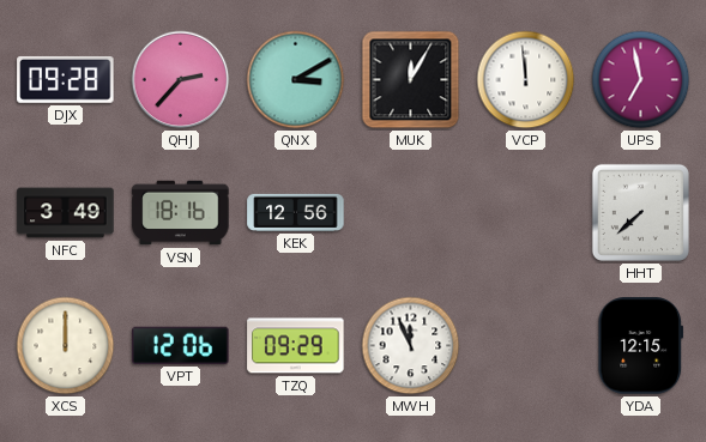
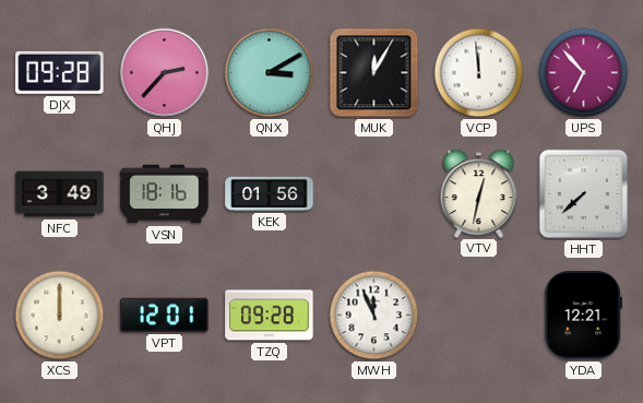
UPS: 6:58 -> 6:53 (584, 73)
KEK: 12:56 -> 01:56 (270, 193)
VTV: none -> 12:32 (479, 193)
VPT: 12:06 -> 12:01 (165, 315)
TZQ: 09:29 -> 09:28 (270, 316)
YDA: 12:15 -> 12:21 (584, 316)
